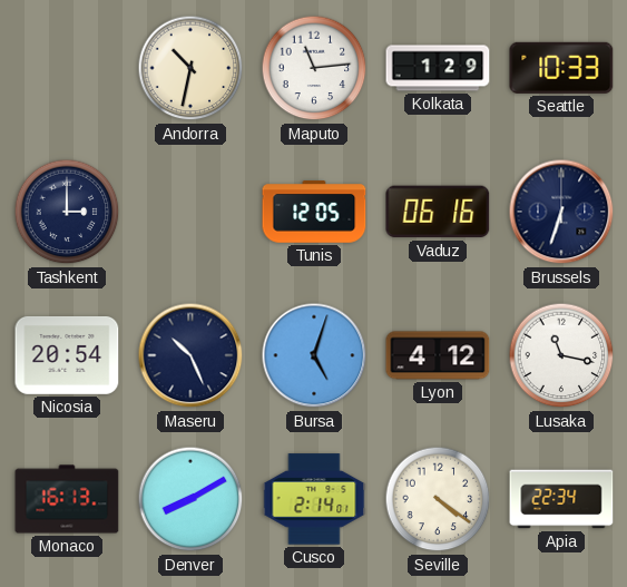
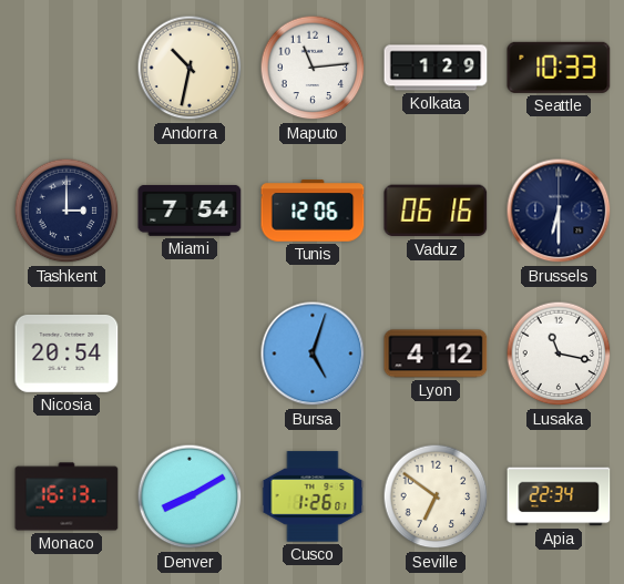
Miami: none -> 7:54 (190, 211)
Tunis: 12:05 -> 12:06 (313, 211)
Brussels: 6:33 -> 6:30 (559, 211)
Maseru: 10:26 -> none (190, 355)
Cusco: 2:14 -> 1:26 (313, 496)
Seville: 4:21 -> 6:51 (436, 496)
